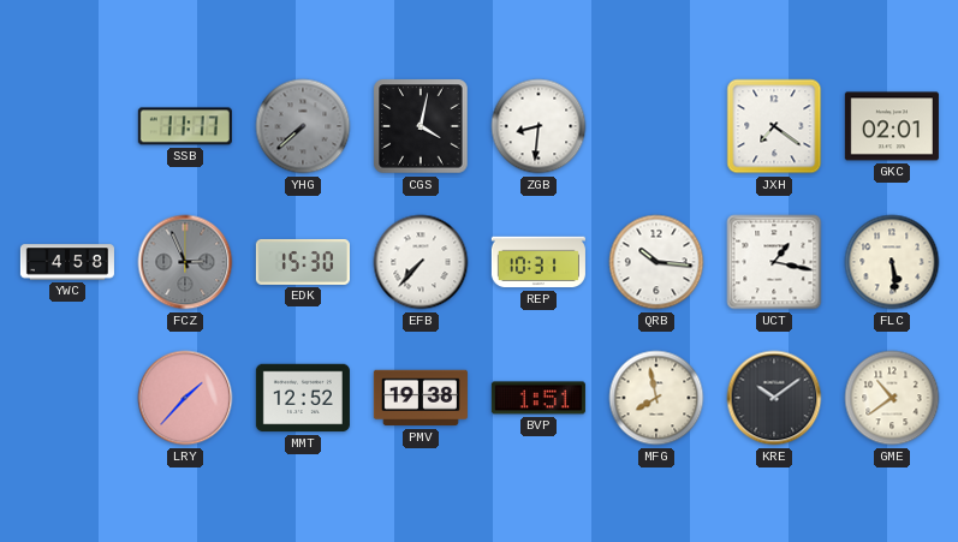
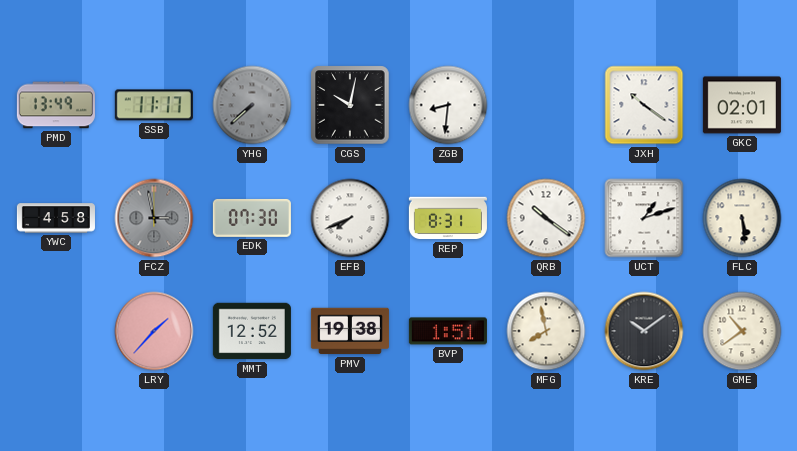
PMD: none -> 13:49 (56, 105)
CGS: 4:02 -> 10:02 (350, 105)
JXH: 7:21 -> 10:21 (644, 105)
FCZ: 2:56 -> 2:58 (154, 218)
EDK: 15:30 -> 07:30 (252, 218)
EFB: 7:37 -> 7:41 (350, 218)
REP: 10:31 -> 8:31 (448, 218)
QRB: 10:16 -> 10:21 (546, 218)
UCT: 1:17 -> 1:12 (644, 218)
